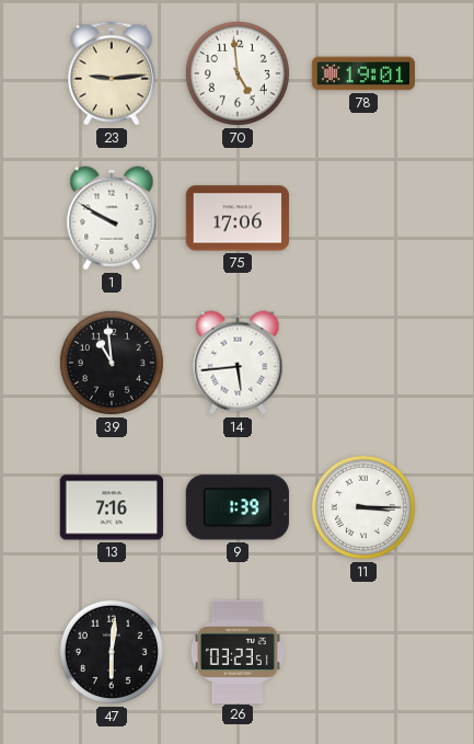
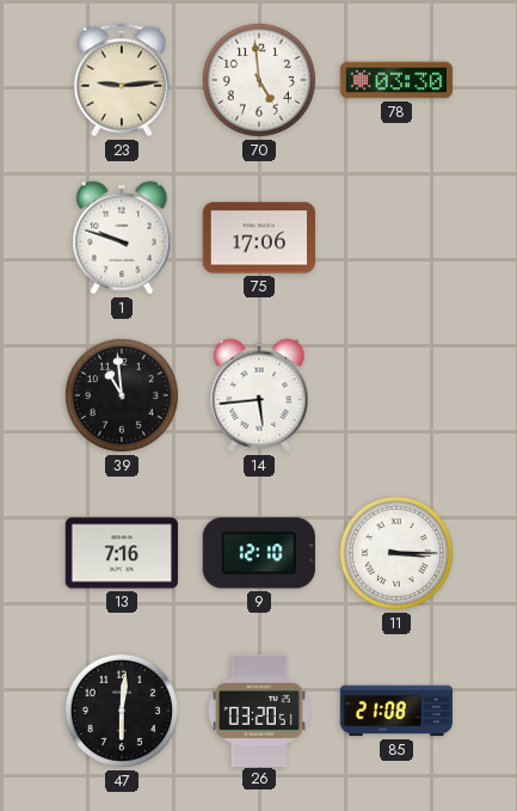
78: 19:01 -> 03:30 (395, 80)
1: 9:50 -> 9:48 (122, 238)
9: 1:39 -> 12:10 (259, 553)
26: 03:23 -> 03:20 (259, 709)
85: none -> 21:08 (395, 711)
